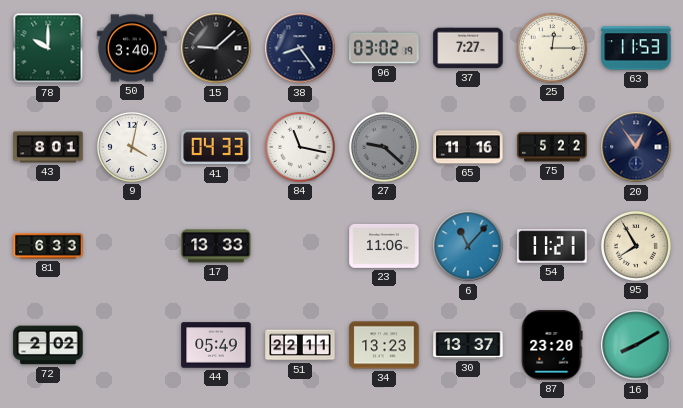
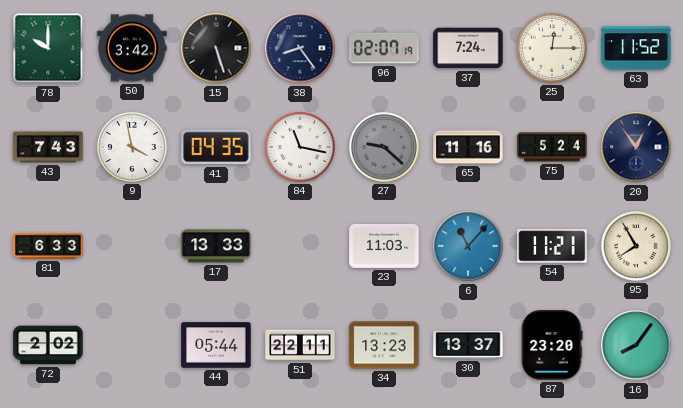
50: 3:40 -> 3:42 (132, 48)
15: 9:08 -> 5:27 (216, 48)
96: 03:02 -> 02:07 (384, 48)
37: 7:27 -> 7:24 (468, 48)
63: 11:53 -> 11:52 (636, 48)
43: 8:01 -> 7:43 (48, 147)
9: 4:02 -> 3:58 (132, 147)
41: 04:33 -> 04:35 (216, 147)
75: 5:22 -> 5:24 (552, 147)
23: 11:06 -> 11:03 (384, 246)
44: 05:49 -> 05:44 (216, 345)
16: 8:10 -> 8:06 (636, 345)
